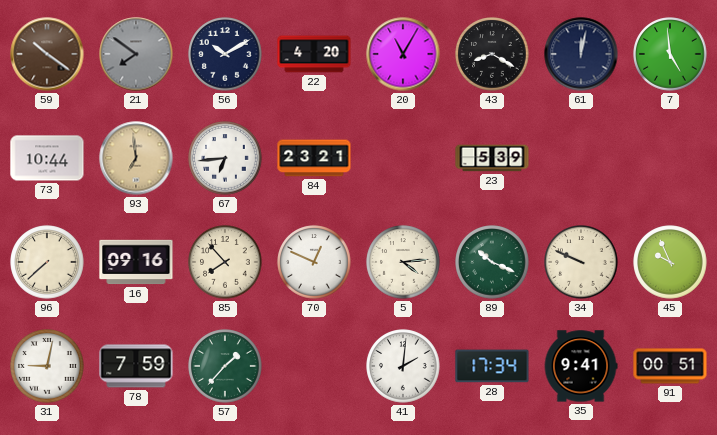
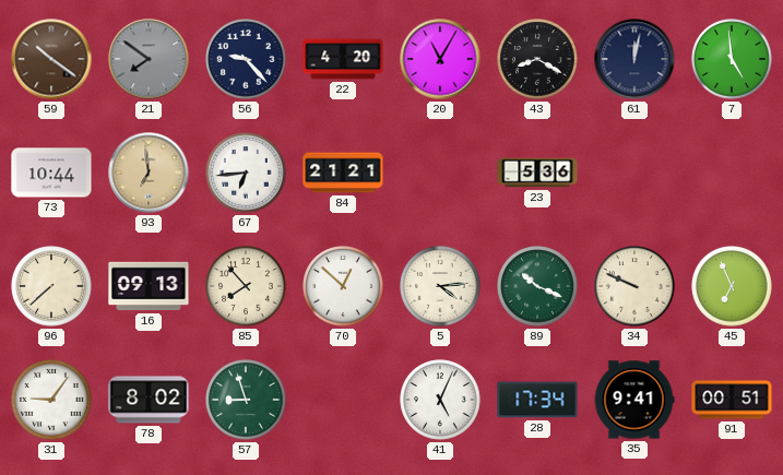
56: 10:10 -> 9:23 (246, 59)
84: 23:21 -> 21:21 (343, 173)
23: 5:39 -> 5:36 (537, 173)
16: 09:16 -> 09:13 (149, 286)
70: 12:49 -> 12:52 (343, 286)
45: 9:56 -> 6:56 (732, 286)
31: 9:02 -> 9:06 (51, 400)
78: 7:59 -> 8:02 (149, 400)
57: 1:37 -> 8:57 (246, 400)
41: 2:01 -> 5:04 (440, 400)
